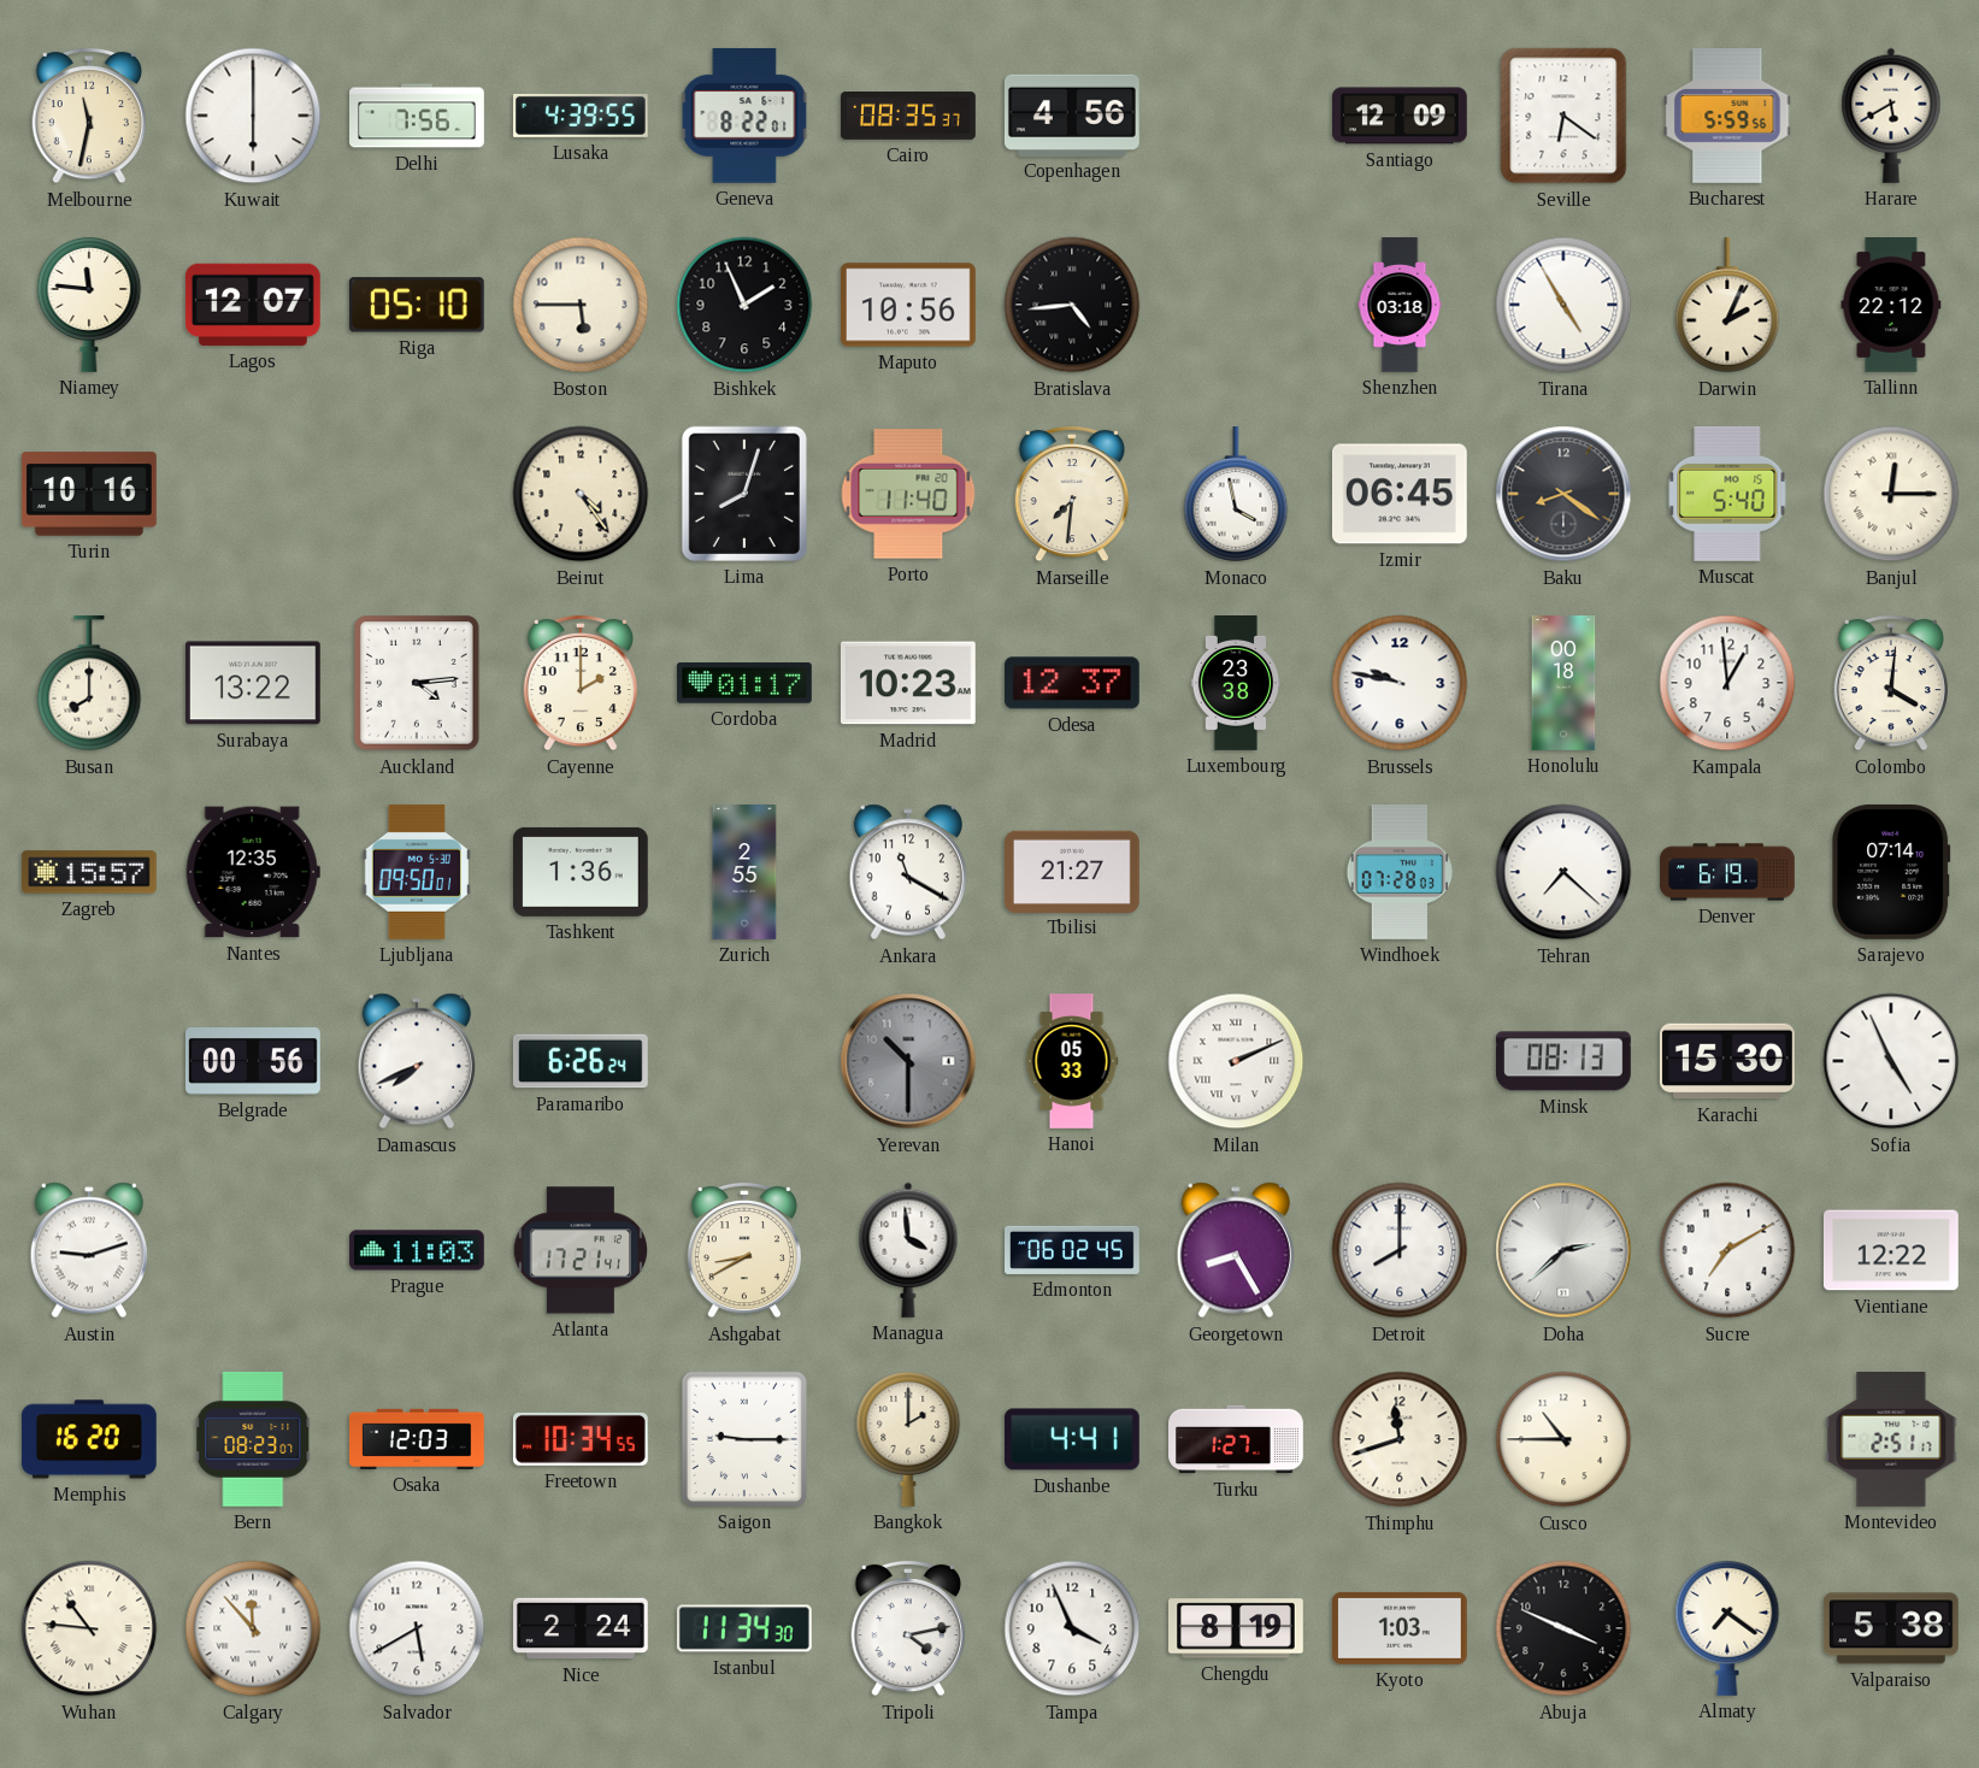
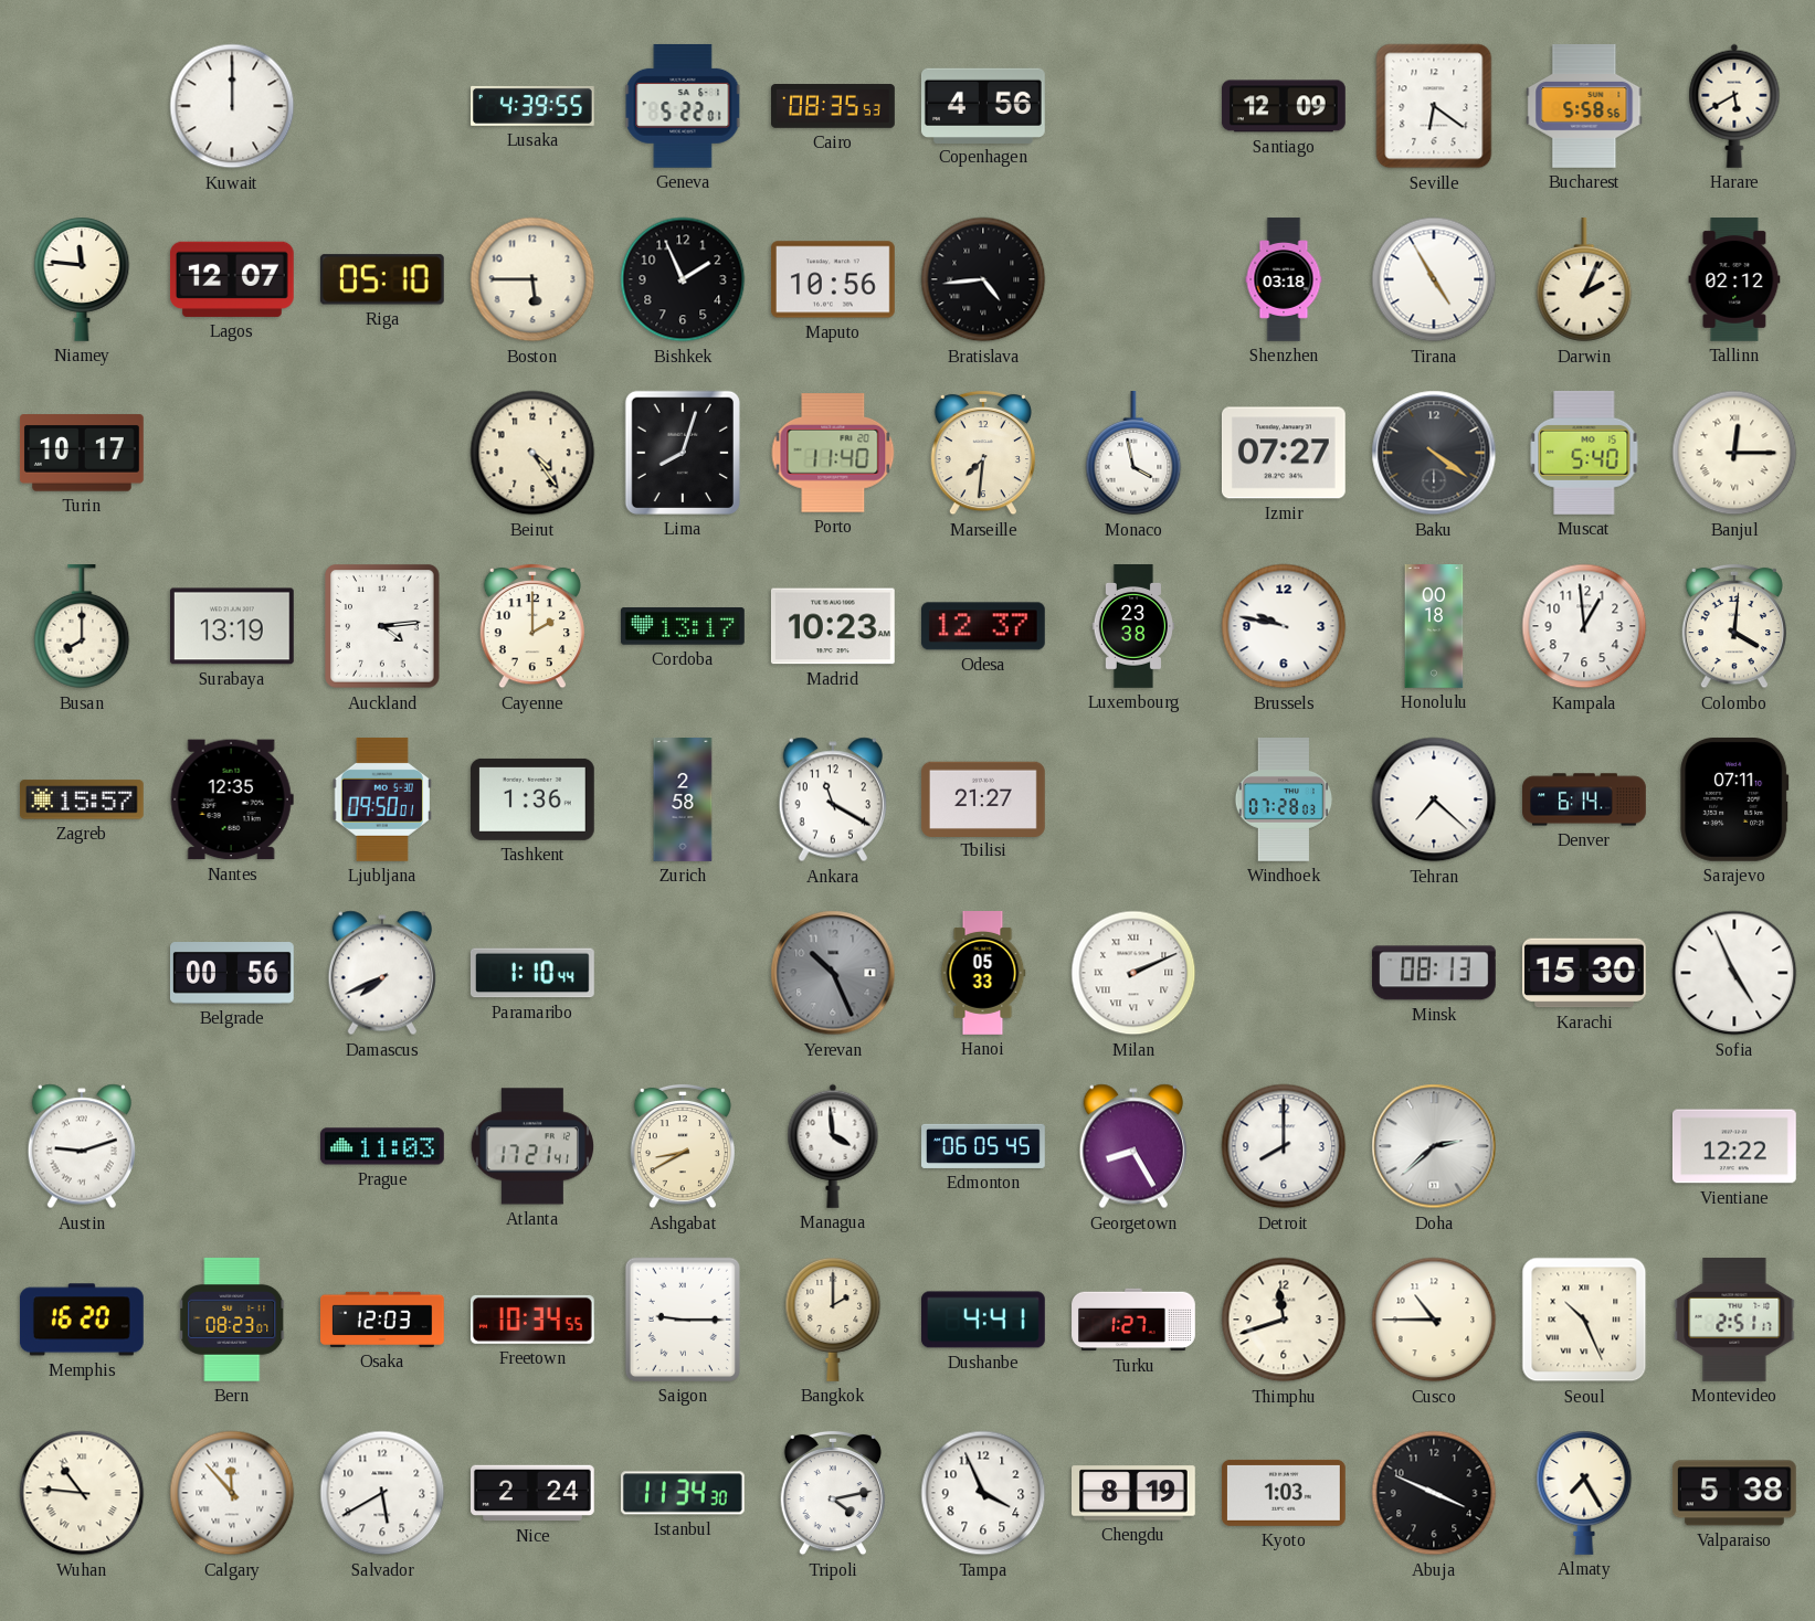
Melbourne: 11:32 -> none (88, 116)
Kuwait: 6:00 -> 12:00 (232, 106)
Delhi: 7:56 -> none (418, 116)
Geneva: 8:22 -> 5:22 (683, 106)
Cairo: 08:35:37 -> 08:35:53 (834, 107)
Bucharest: 5:59 -> 5:58 (1584, 107)
Tallinn: 22:12 -> 02:12 (1734, 280)
Turin: 10:16 -> 10:17 (82, 453)
Izmir: 06:45 -> 07:27 (1284, 453)
Baku: 8:21 -> 4:21 (1434, 453)
Surabaya: 13:22 -> 13:19 (232, 626)
Cordoba: 01:17 -> 13:17 (683, 626)
Zurich: 2:55 -> 2:58 (683, 801)
Denver: 6:19 -> 6:14 (1584, 799)
Sarajevo: 07:14 -> 07:11 (1734, 799)
Paramaribo: 6:26 -> 1:10 (532, 973)
Yerevan: 10:30 -> 10:26 (833, 973)
Edmonton: 06:02 -> 06:05 (984, 1146)
Sucre: 7:10 -> none (1727, 1250)
Seoul: none -> 10:26 (1584, 1320)
Almaty: 7:21 -> 7:25 (1584, 1493)
